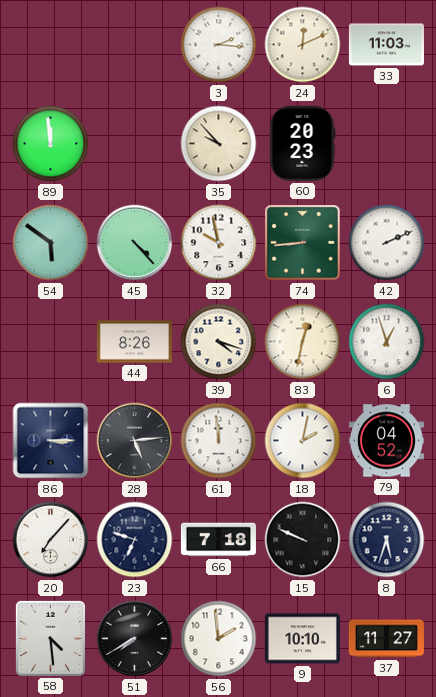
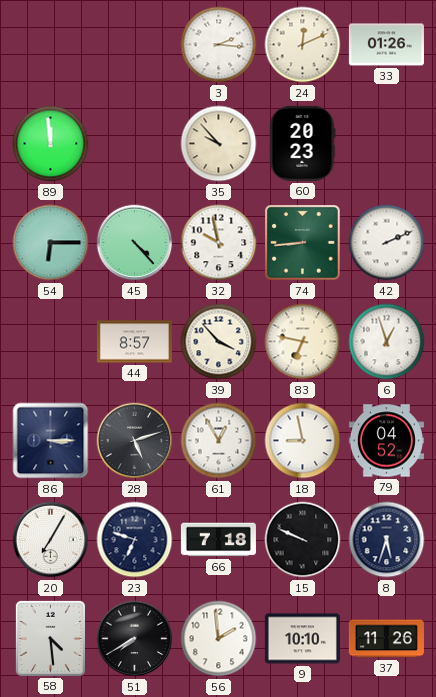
33: 11:03 -> 01:26 (386, 45)
54: 5:51 -> 6:15 (51, 243)
44: 8:26 -> 8:57 (134, 342)
39: 4:18 -> 3:53 (219, 342)
83: 12:32 -> 6:47 (303, 342)
28: 5:14 -> 5:12 (135, 441)
61: 11:59 -> 12:55 (219, 441)
18: 2:02 -> 8:58 (303, 441)
20: 7:07 -> 7:05 (51, 540)
37: 11:27 -> 11:26 (386, 639)
